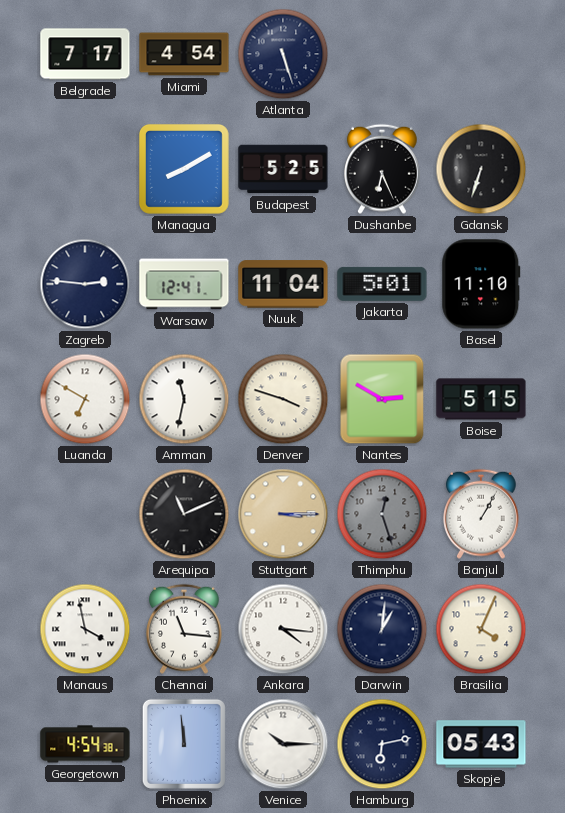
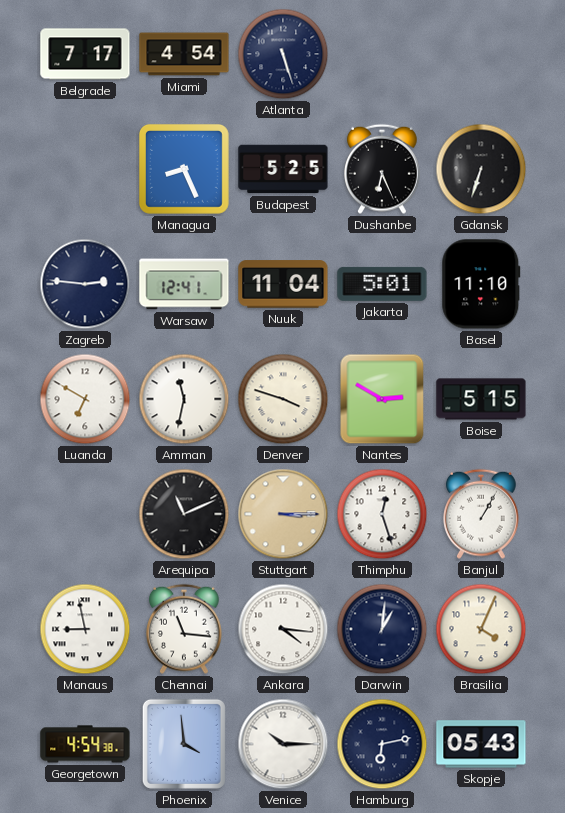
Managua: 8:10 -> 8:26 (184, 169)
Thimphu dial: grey -> white (382, 514)
Manaus: 3:58 -> 8:58 (85, 629)
Phoenix: 11:59 -> 3:59 (184, 744)
